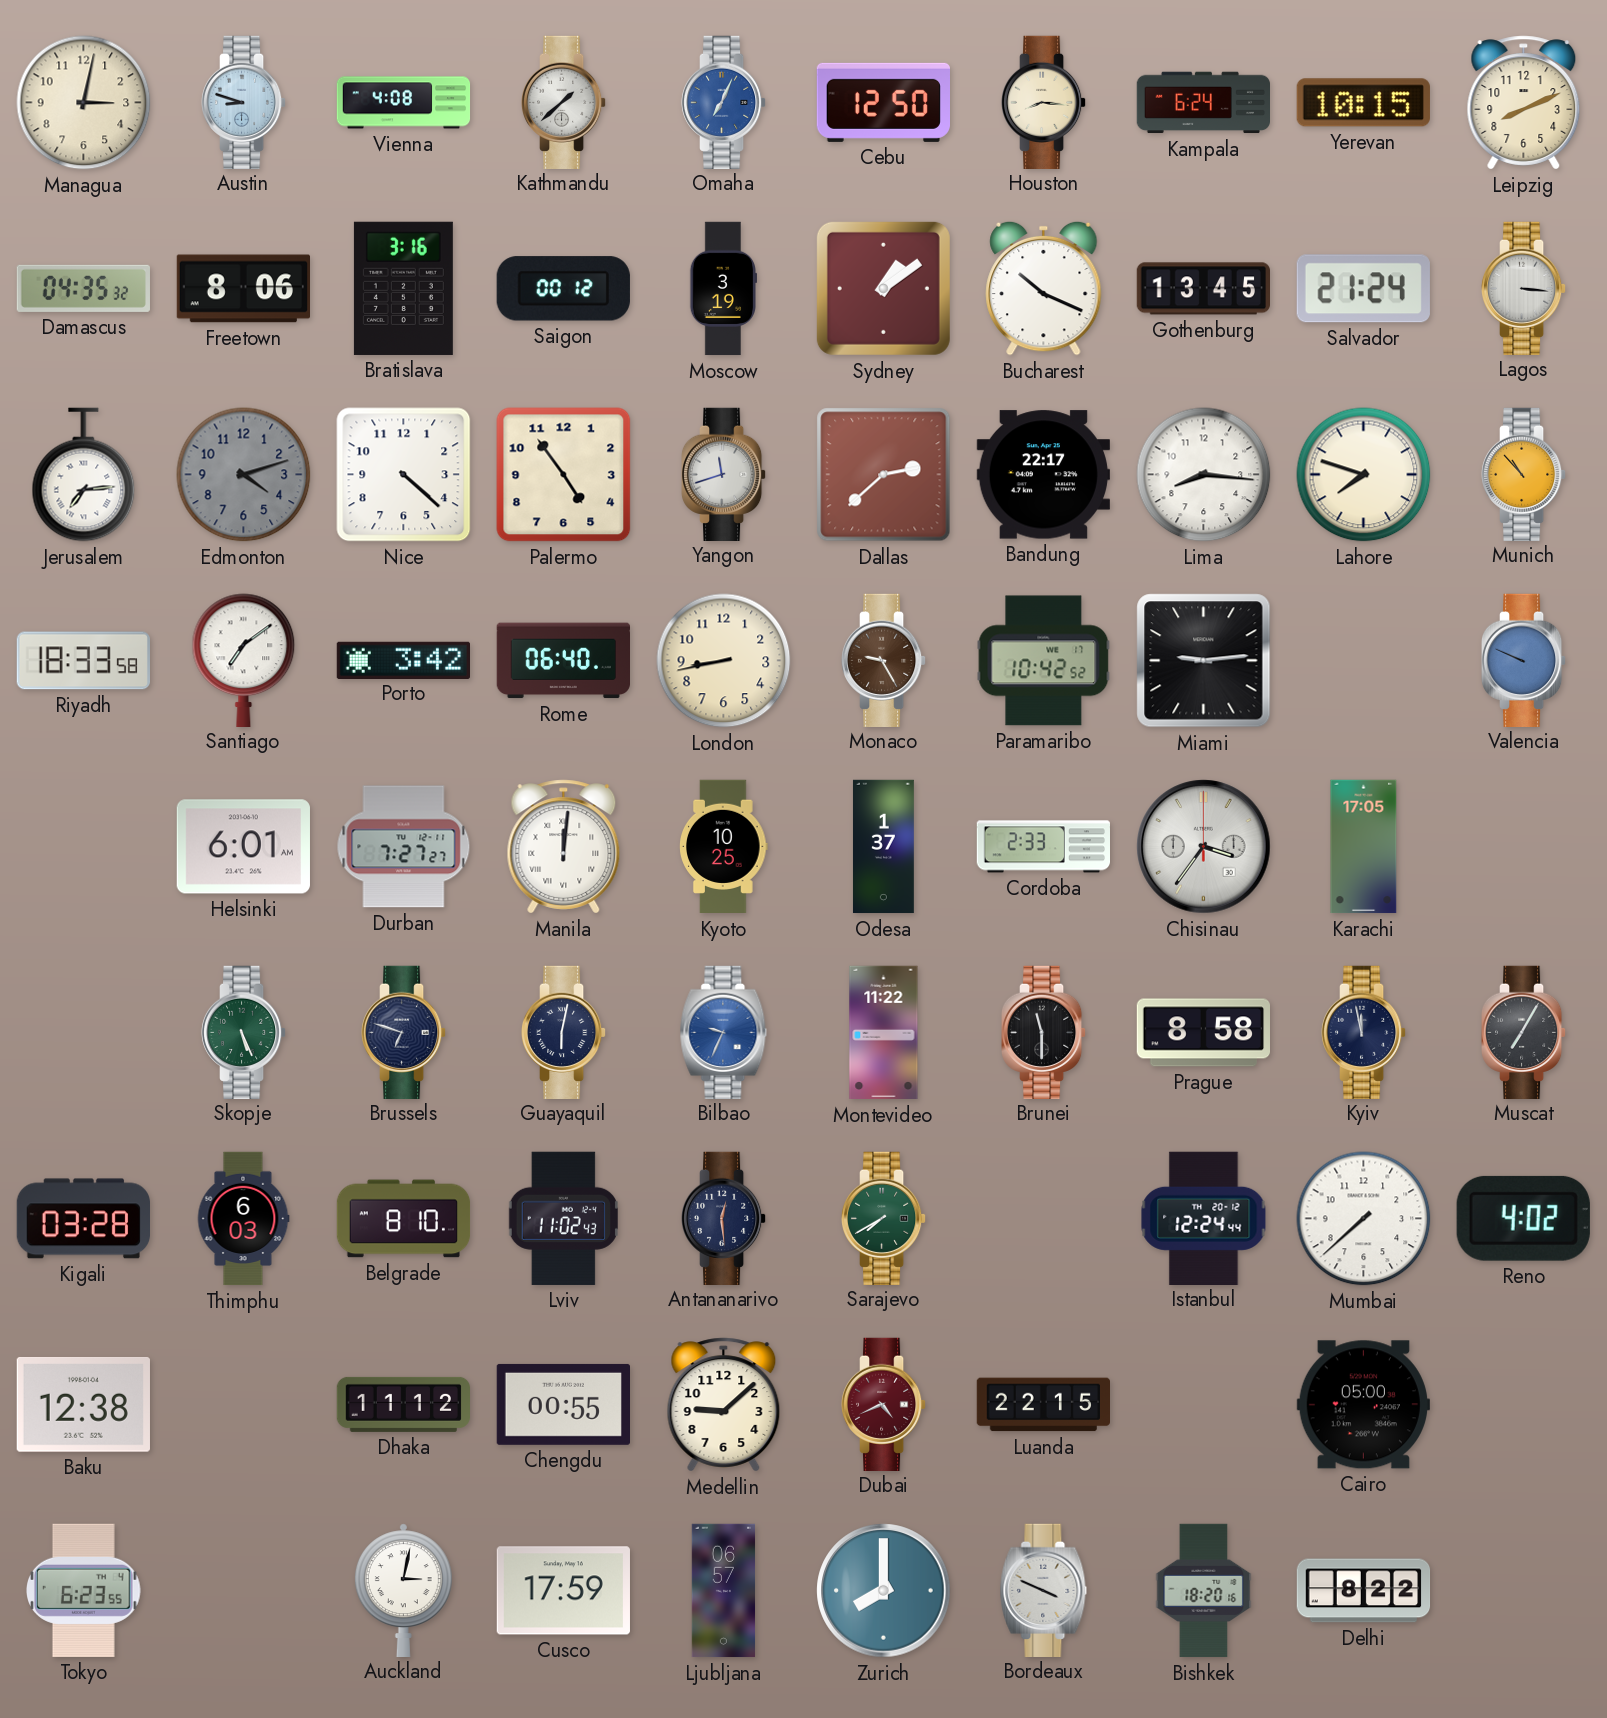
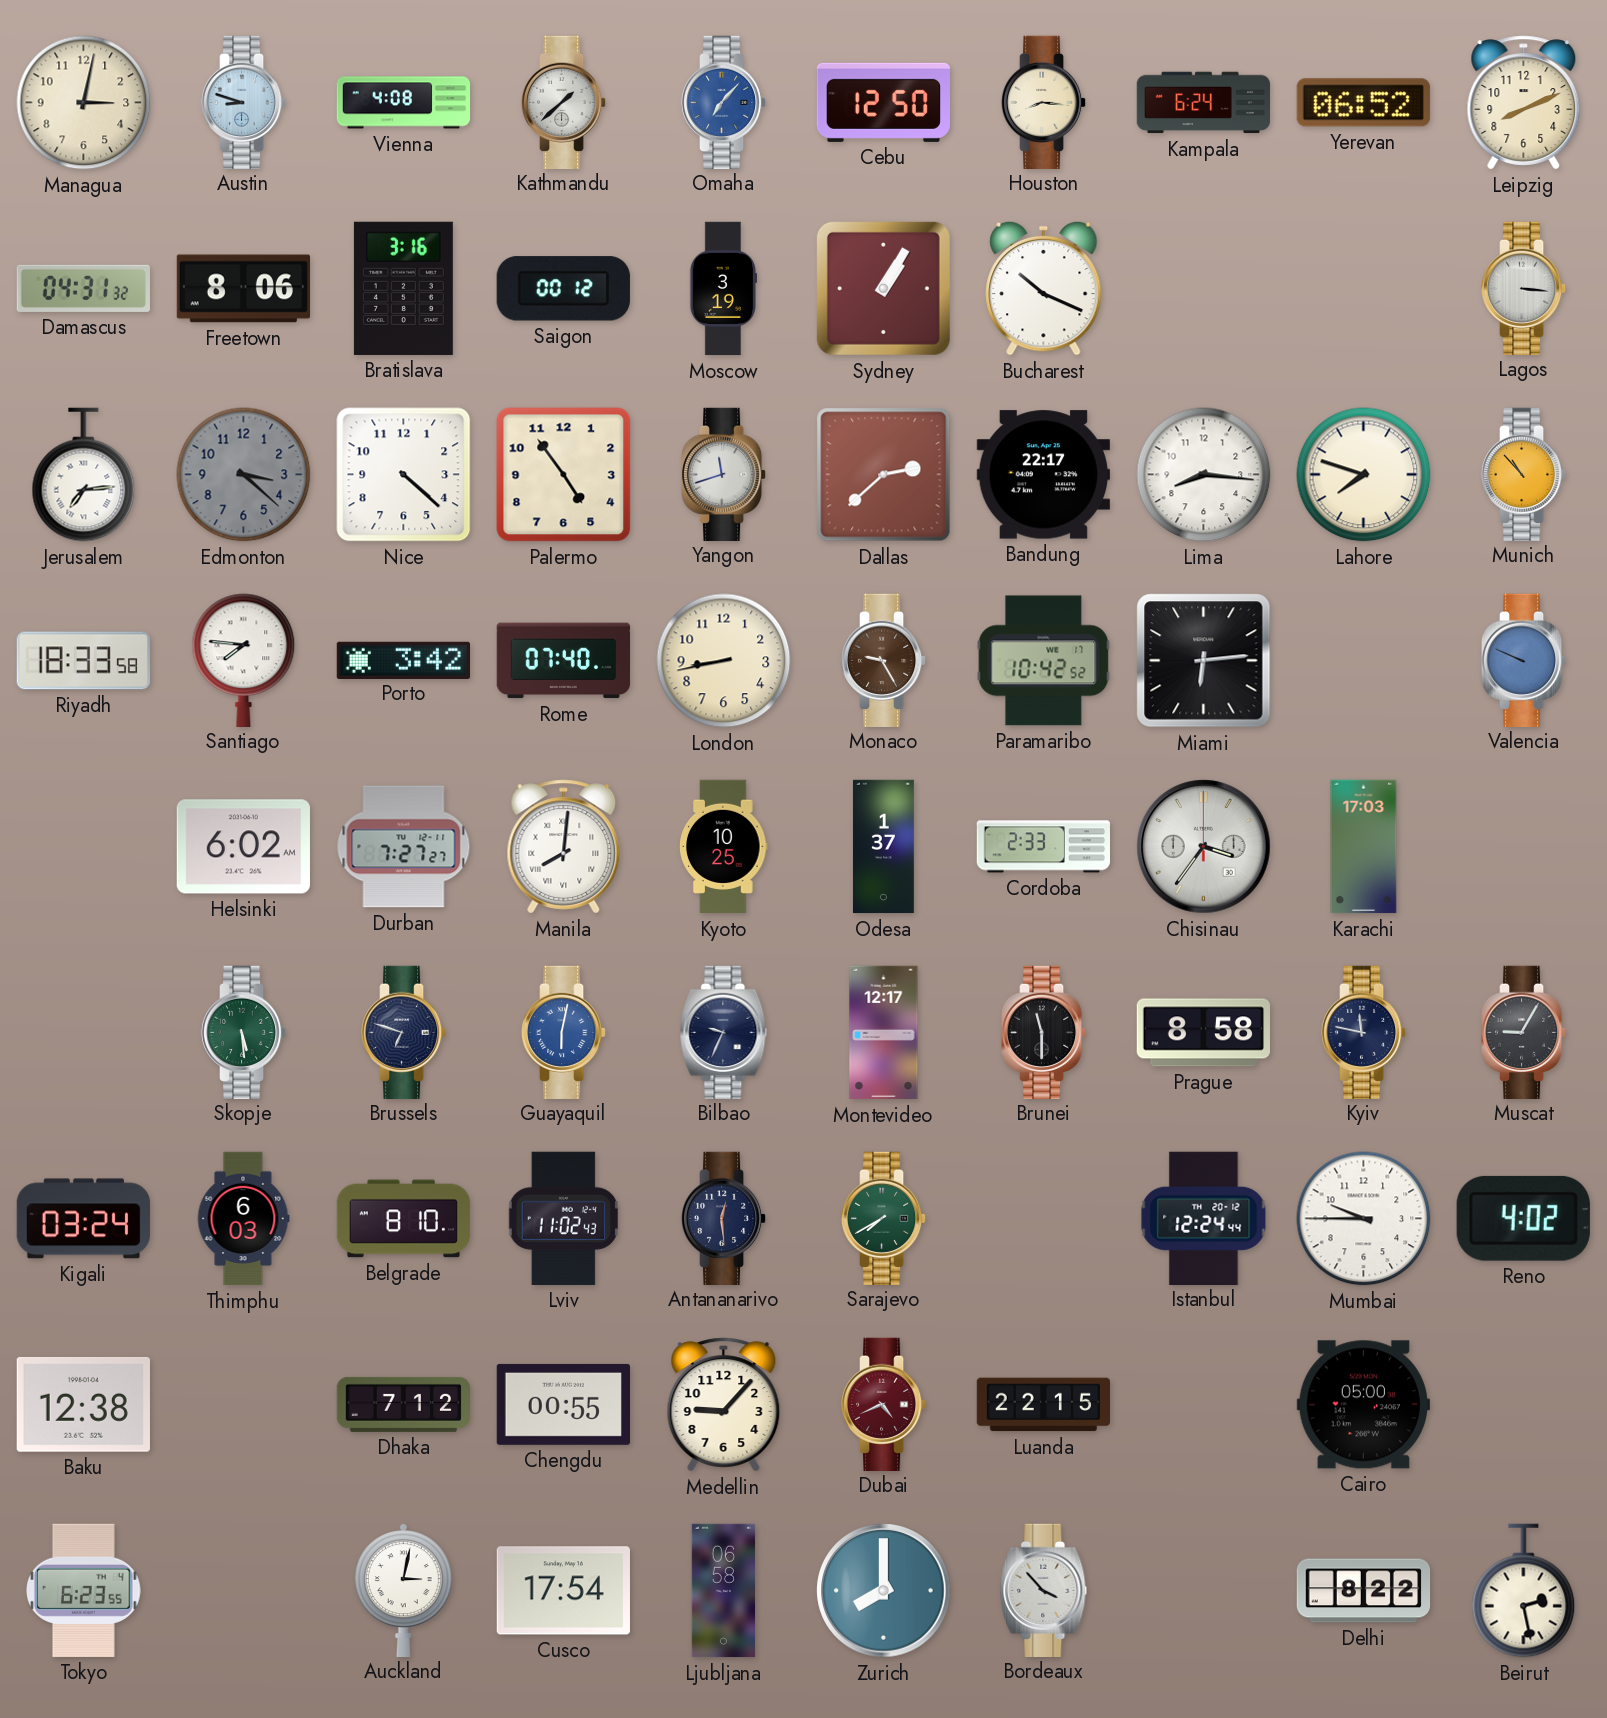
Omaha: 7:04 -> 7:07 (724, 102)
Yerevan: 10:15 -> 06:52 (1363, 103)
Damascus: 04:35 -> 04:31 (83, 288)
Sydney: 1:09 -> 1:05 (883, 288)
Gothenburg: 13:45 -> none (1203, 289)
Salvador: 21:24 -> none (1363, 289)
Edmonton: 4:12 -> 3:22 (244, 475)
Santiago: 7:09 -> 7:46 (244, 660)
Rome: 06:40 -> 07:40 (563, 661)
Miami: 9:14 -> 6:14 (1204, 661)
Helsinki: 6:01 -> 6:02 (243, 847)
Manila: 12:01 -> 8:01 (564, 847)
Karachi: 17:05 -> 17:03 (1364, 847)
Skopje: 5:26 -> 5:29 (244, 1032)
Guayaquil dial: navy -> blue (564, 1032)
Bilbao dial: blue -> navy (724, 1032)
Montevideo: 11:22 -> 12:17 (884, 1033)
Kyiv: 11:58 -> 11:47 (1364, 1032)
Muscat: 7:05 -> 9:05 (1524, 1032)
Kigali: 03:28 -> 03:24 (83, 1219)
Mumbai: 7:38 -> 9:45 (1364, 1219)
Dhaka: 11:12 -> 7:12 (404, 1404)
Medellin: 9:08 -> 9:07 (724, 1405)
Cusco: 17:59 -> 17:54 (563, 1591)
Ljubljana: 06:57 -> 06:58 (724, 1591)
Bordeaux: 3:49 -> 3:53 (1044, 1590)
Bishkek: 18:20 -> none (1204, 1591)
Beirut: none -> 2:28 (1524, 1591)
